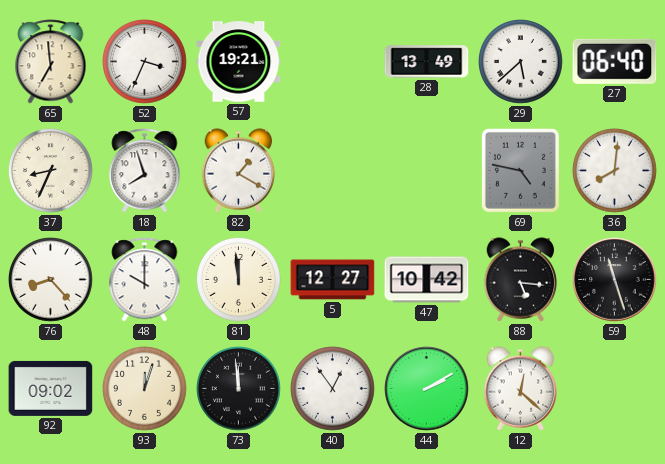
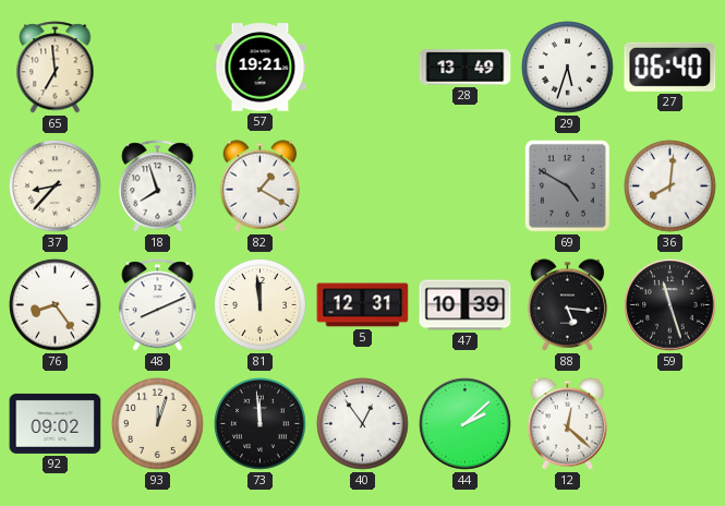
52: 3:34 -> none (145, 62)
29: 5:38 -> 5:33 (568, 68)
37: 8:34 -> 8:37 (56, 186)
69: 4:47 -> 4:50 (567, 185)
76: 8:23 -> 8:24 (56, 305)
48: 10:00 -> 8:11 (158, 305)
5: 12:27 -> 12:31 (363, 305)
47: 10:42 -> 10:39 (466, 305)
44: 2:10 -> 2:08 (466, 424)
